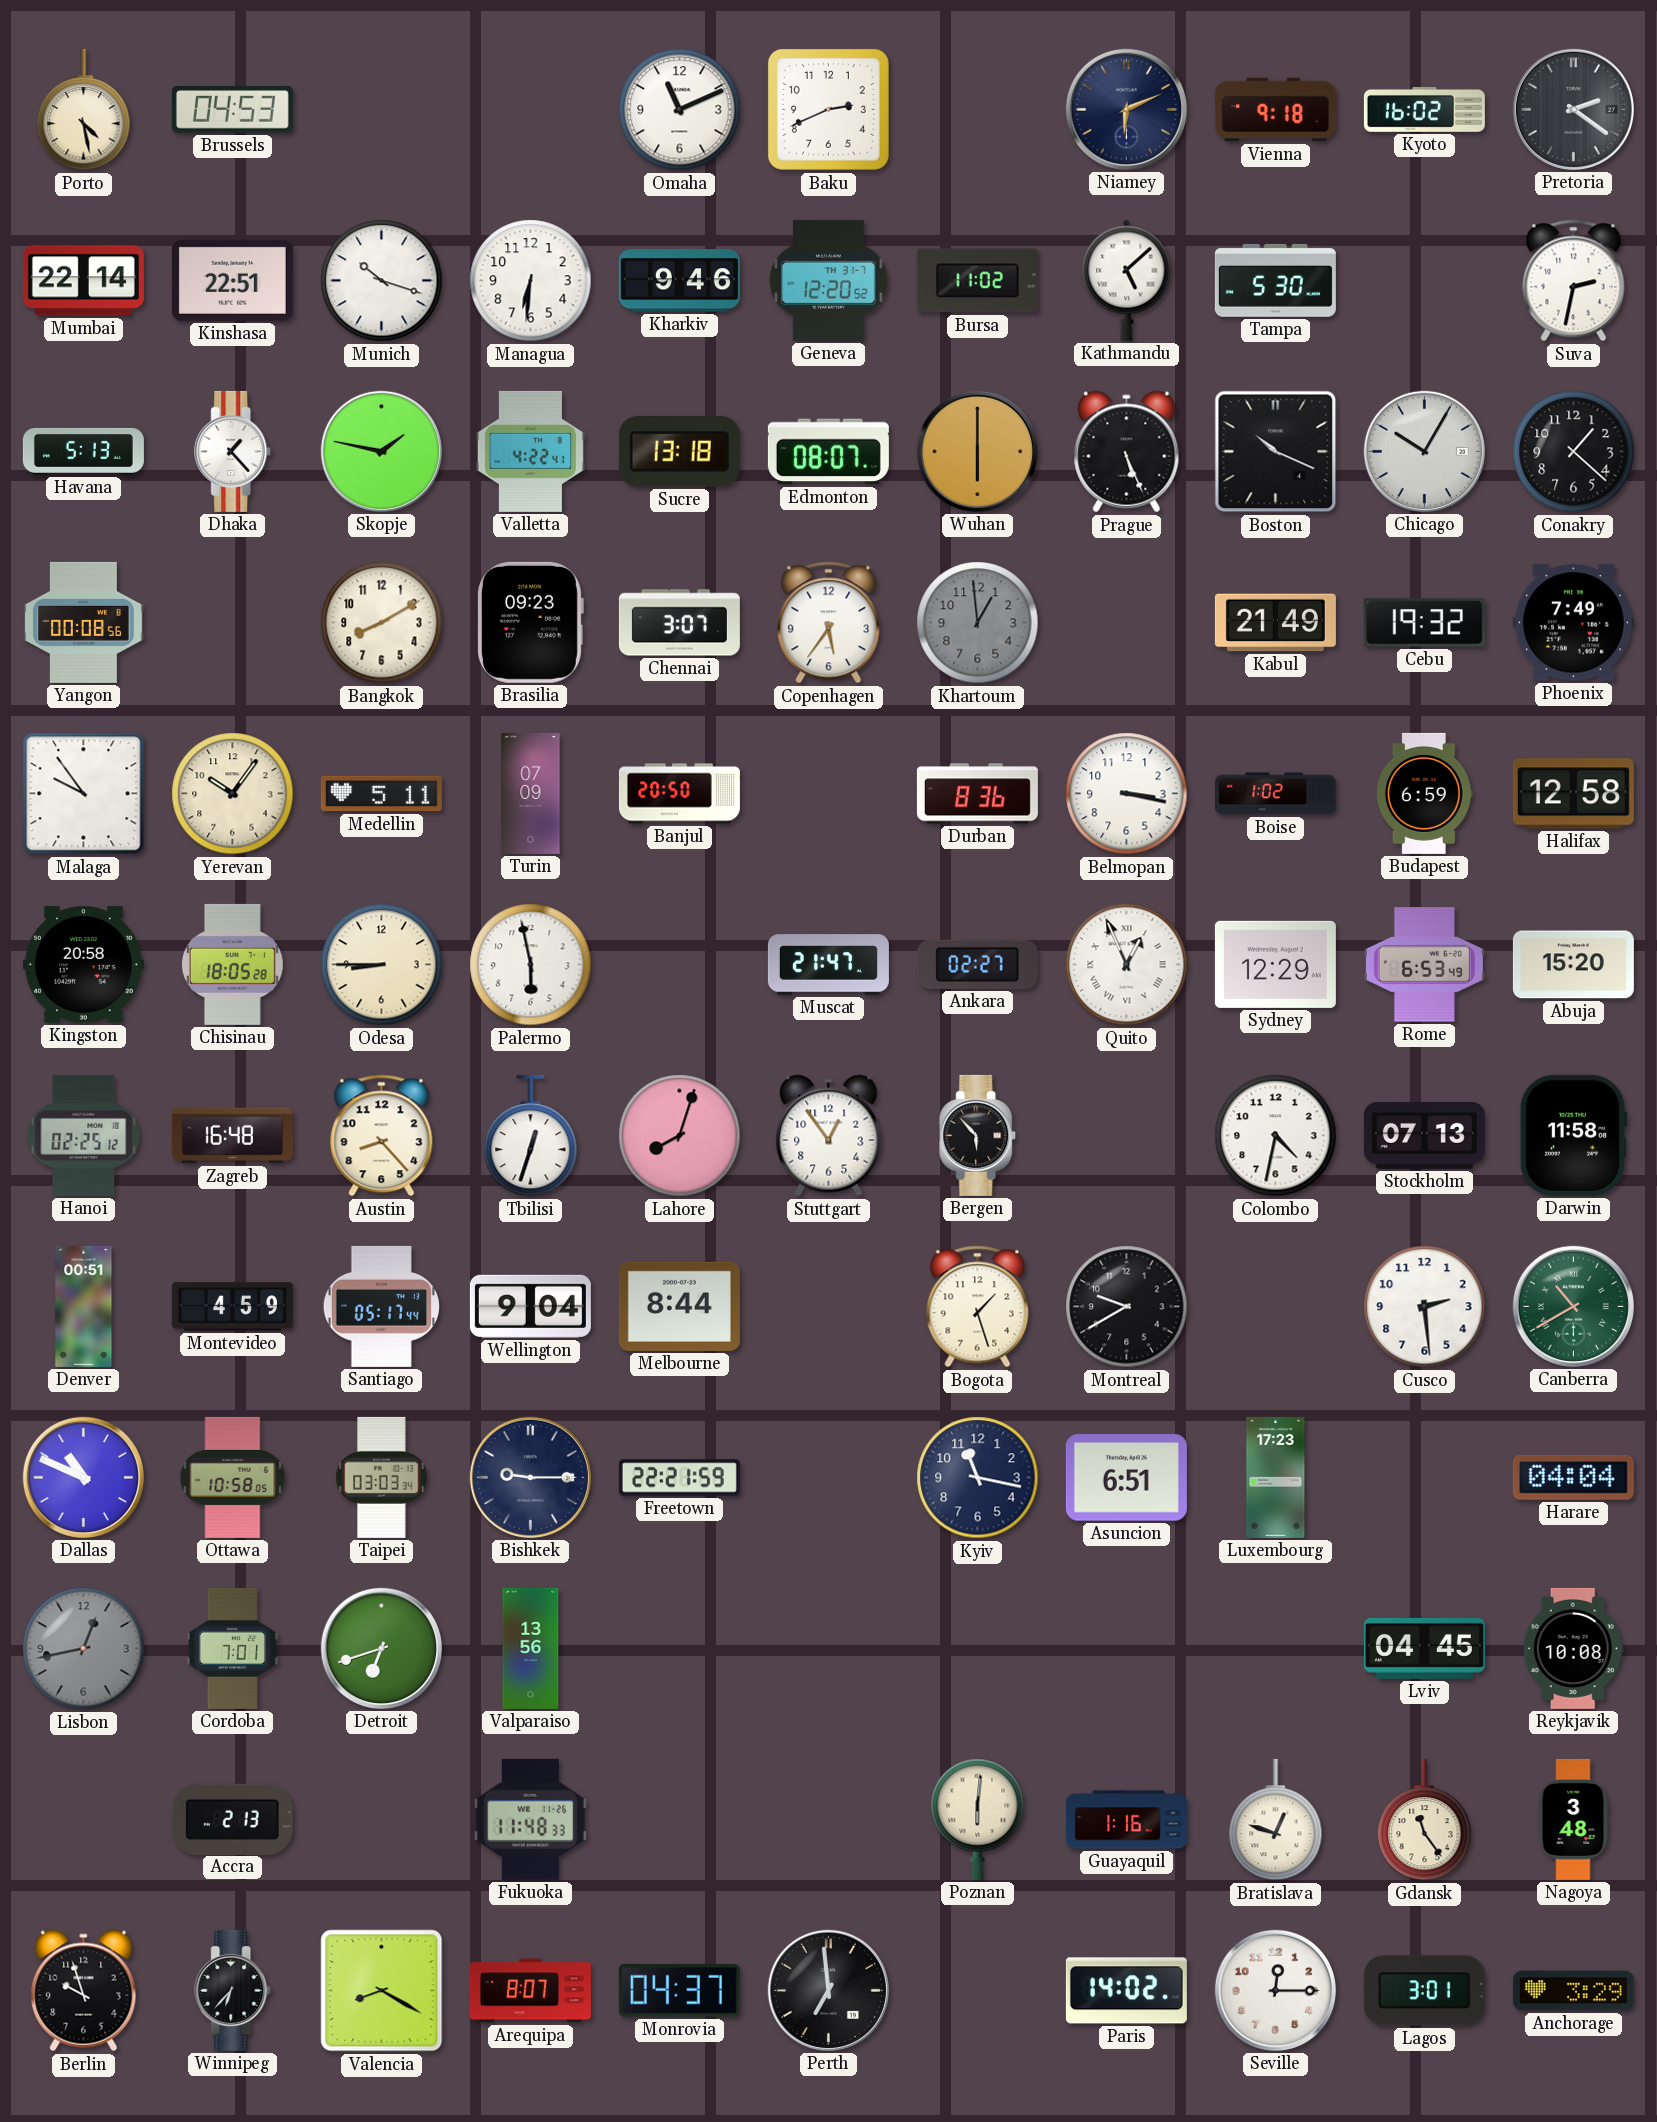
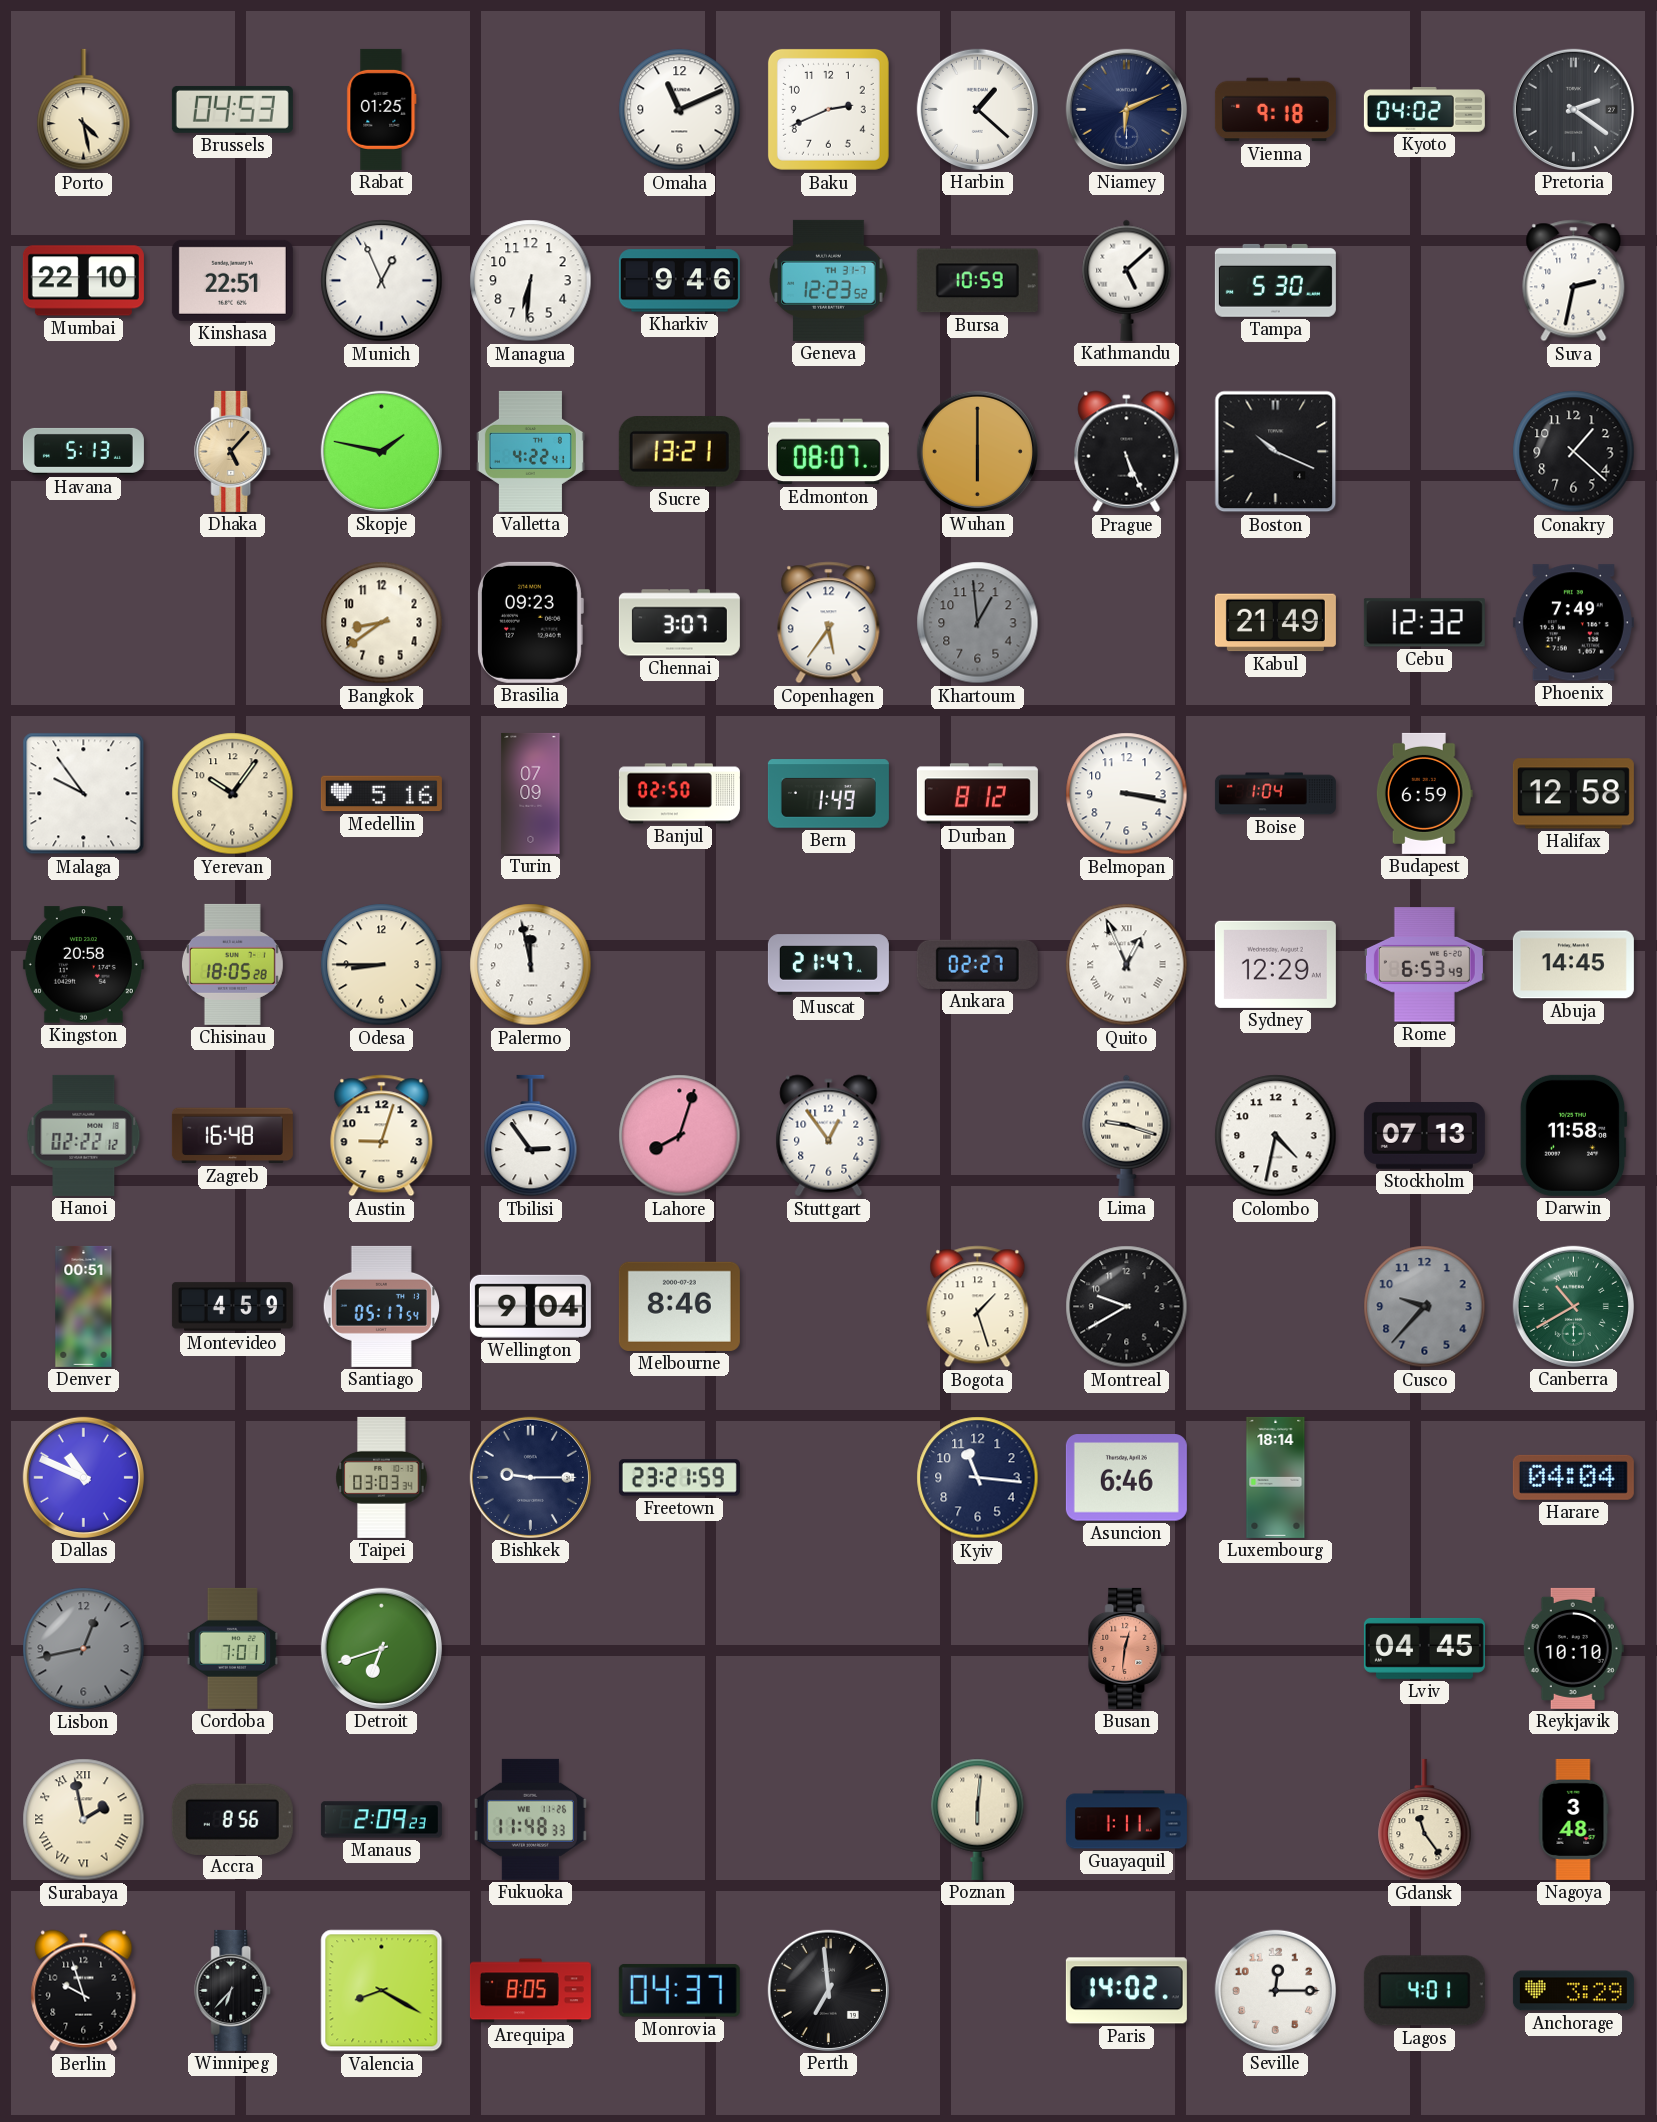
Rabat: none -> 01:25 (382, 109)
Harbin: none -> 1:22 (977, 109)
Kyoto: 16:02 -> 04:02 (1424, 109)
Mumbai: 22:14 -> 22:10 (83, 281)
Munich: 10:18 -> 12:56 (382, 281)
Geneva: 12:20 -> 12:23 (829, 280)
Bursa: 11:02 -> 10:59 (977, 281)
Dhaka: 1:23 -> 5:07 (233, 451)
Dhaka dial: white -> champagne (233, 451)
Sucre: 13:18 -> 13:21 (679, 452)
Chicago: 10:05 -> none (1424, 451)
Yangon: 00:08 -> none (84, 622)
Bangkok: 8:10 -> 8:39 (382, 623)
Cebu: 19:32 -> 12:32 (1424, 623)
Medellin: 5:11 -> 5:16 (381, 794)
Banjul: 20:50 -> 02:50 (679, 794)
Bern: none -> 1:49 (828, 794)
Durban: 8:36 -> 8:12 (977, 794)
Boise: 1:02 -> 1:04 (1275, 794)
Palermo: 5:58 -> 11:58 (531, 965)
Abuja: 15:20 -> 14:45 (1573, 965)
Hanoi: 02:25 -> 02:22 (84, 1135)
Austin: 8:23 -> 9:03 (382, 1136)
Tbilisi: 12:33 -> 2:54 (531, 1136)
Bergen: 5:53 -> none (978, 1135)
Lima: none -> 9:18 (1127, 1135)
Santiago: 05:17:44 -> 05:17:54 (381, 1306)
Melbourne: 8:44 -> 8:46 (679, 1306)
Cusco: 2:29 -> 9:37 (1425, 1307)
Cusco dial: white -> grey (1425, 1307)
Ottawa: 10:58 -> none (233, 1477)
Freetown: 22:21 -> 23:21 (679, 1478)
Kyiv: 11:17 -> 11:16 (978, 1478)
Asuncion: 6:51 -> 6:46 (1126, 1478)
Luxembourg: 17:23 -> 18:14 (1276, 1477)
Valparaiso: 13:56 -> none (531, 1648)
Busan: none -> 12:31 (1127, 1648)
Reykjavik: 10:08 -> 10:10 (1573, 1648)
Surabaya: none -> 1:58 (84, 1820)
Accra: 2:13 -> 8:56 (232, 1819)
Manaus: none -> 2:09 (381, 1820)
Guayaquil: 1:16 -> 1:11 (1126, 1820)
Bratislava: 12:48 -> none (1276, 1820)
Arequipa: 8:07 -> 8:05 (530, 1991)
Lagos: 3:01 -> 4:01 (1424, 1991)
